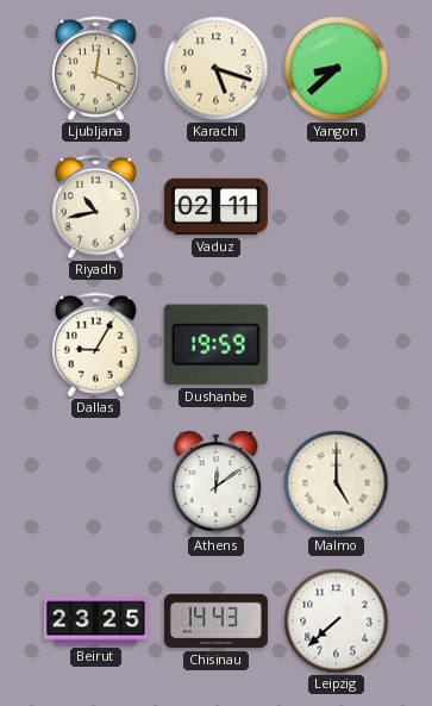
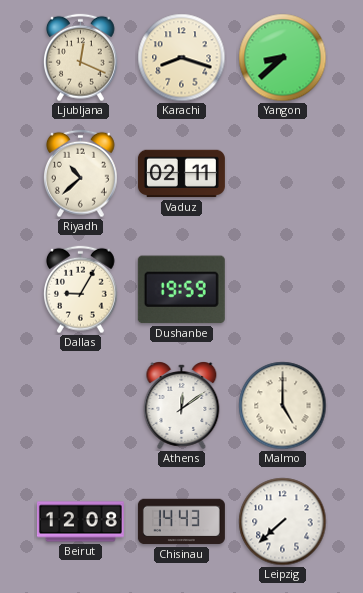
Karachi: 5:18 -> 8:18 (182, 58)
Riyadh: 10:43 -> 10:38 (81, 174)
Beirut: 23:25 -> 12:08 (80, 522)
